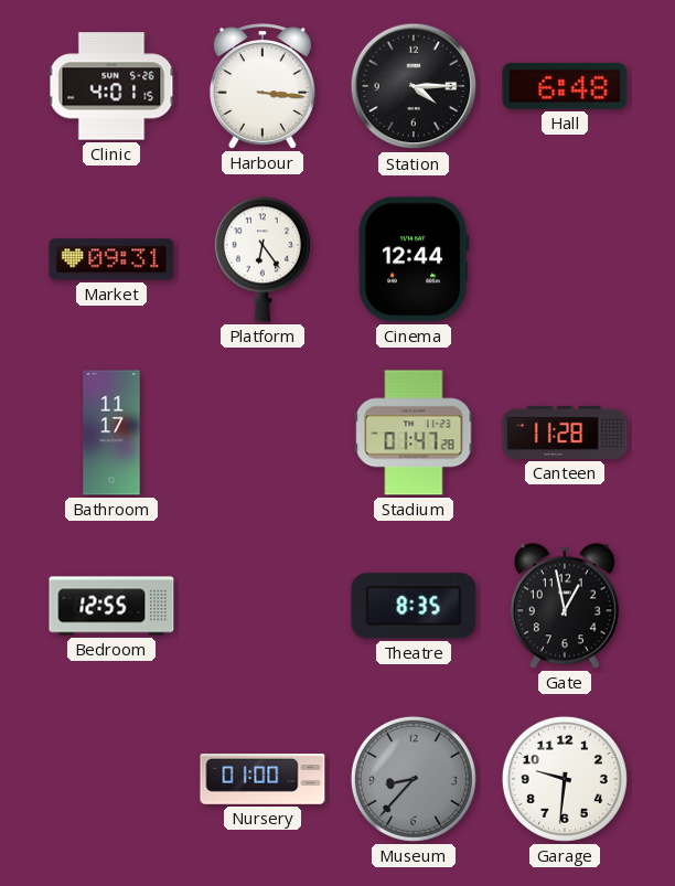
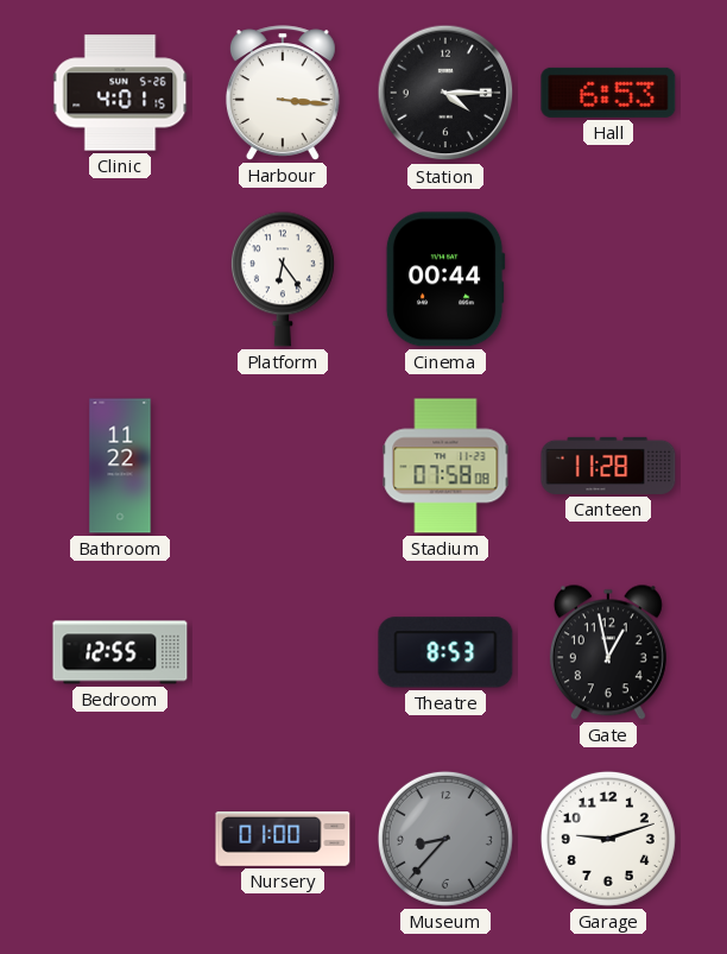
Hall: 6:48 -> 6:53 (608, 93)
Market: 09:31 -> none (111, 259)
Cinema: 12:44 -> 00:44 (445, 279)
Bathroom: 11:17 -> 11:22 (120, 466)
Stadium: 01:47 -> 07:58 (445, 466)
Theatre: 8:35 -> 8:53 (445, 652)
Garage: 9:31 -> 9:12 (608, 839)
